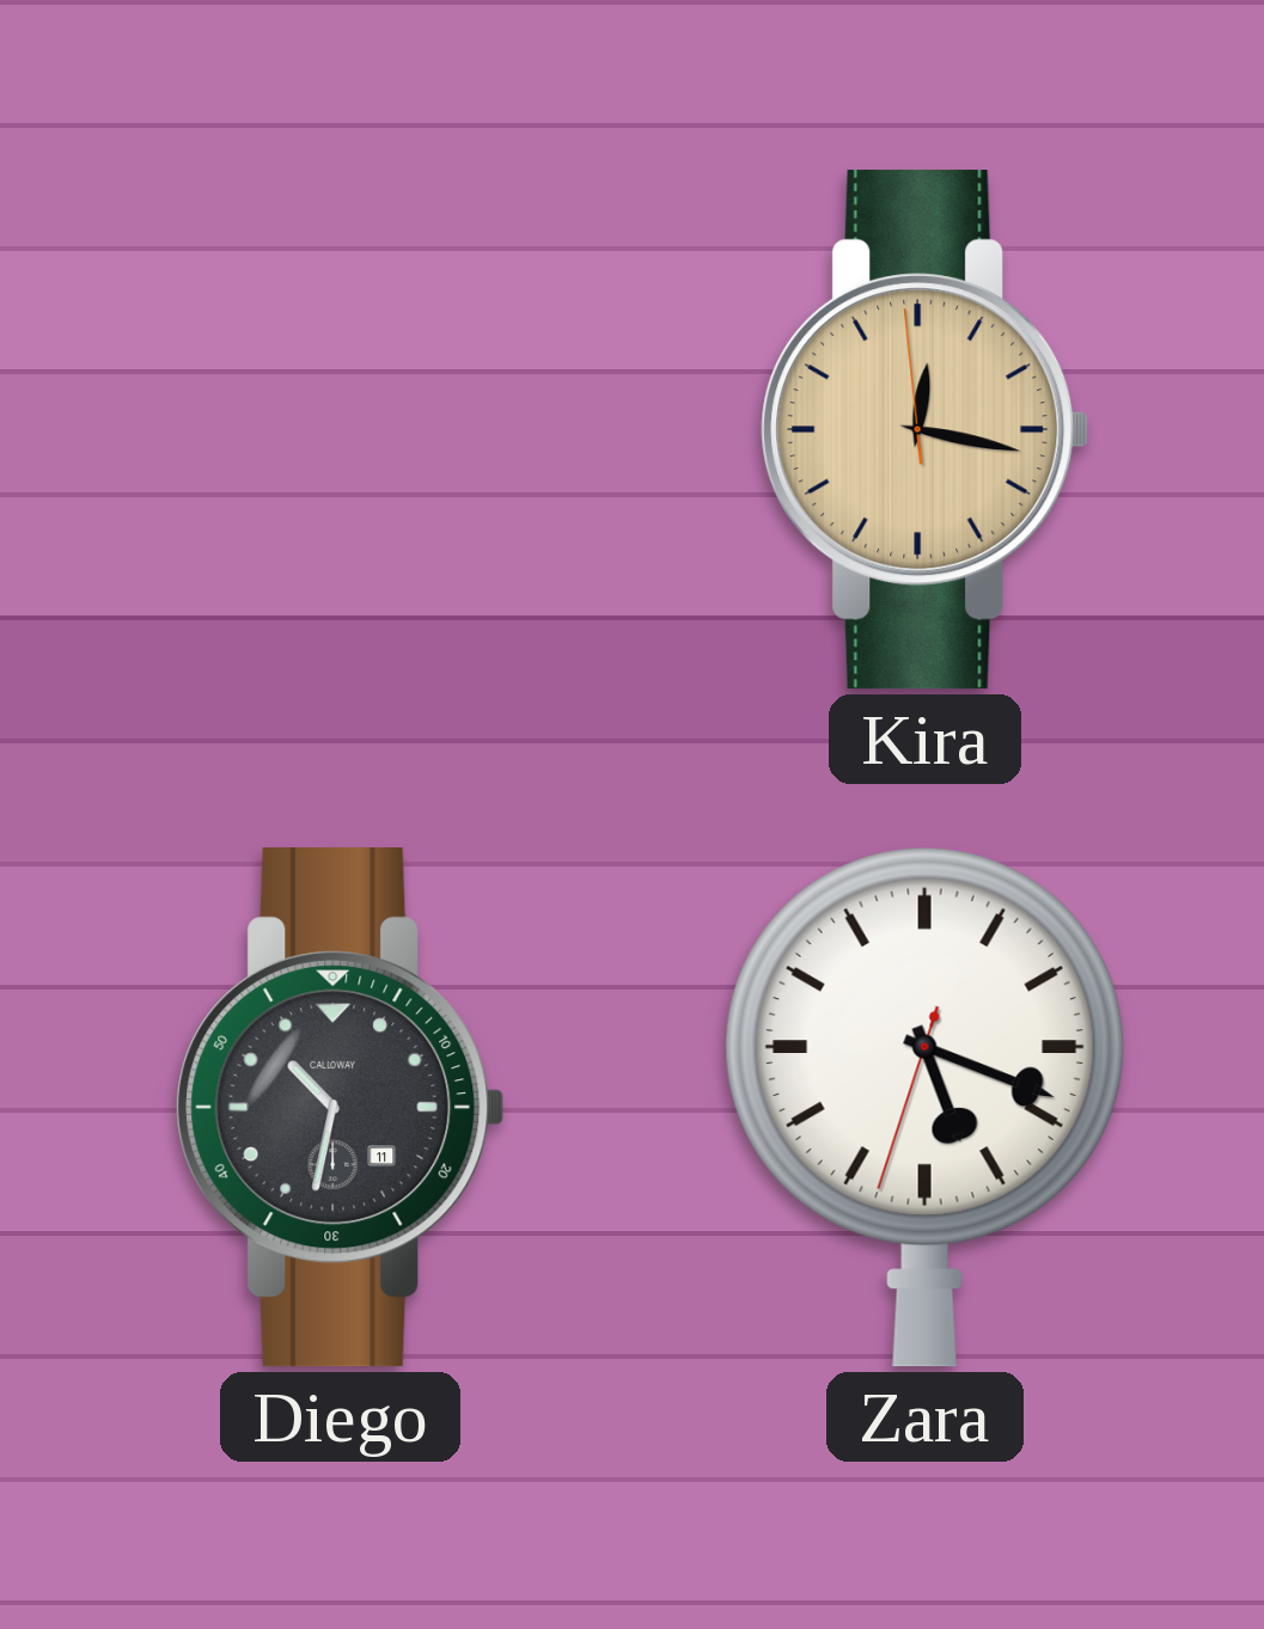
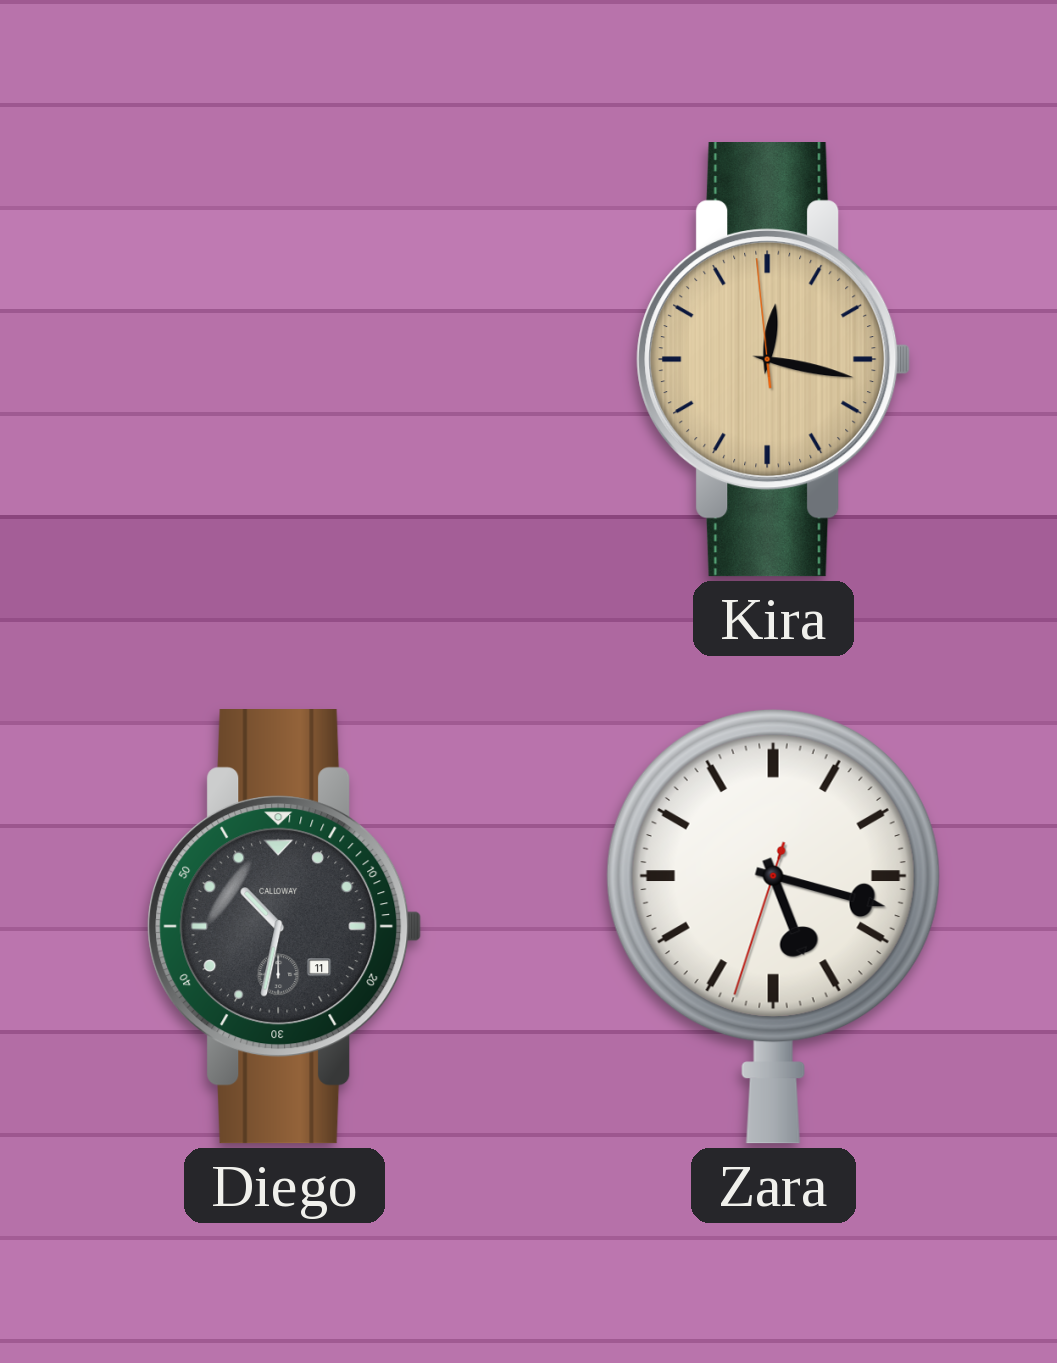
Zara: 5:18 -> 5:17 (773, 926)
